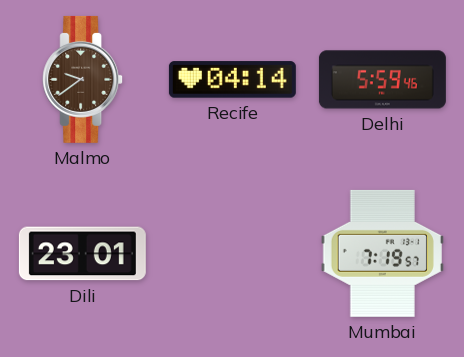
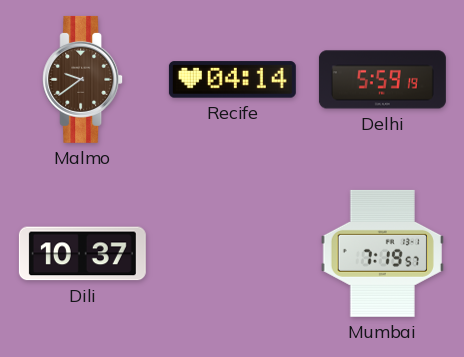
Delhi: 5:59:46 -> 5:59:19 (382, 80)
Dili: 23:01 -> 10:37 (82, 254)
